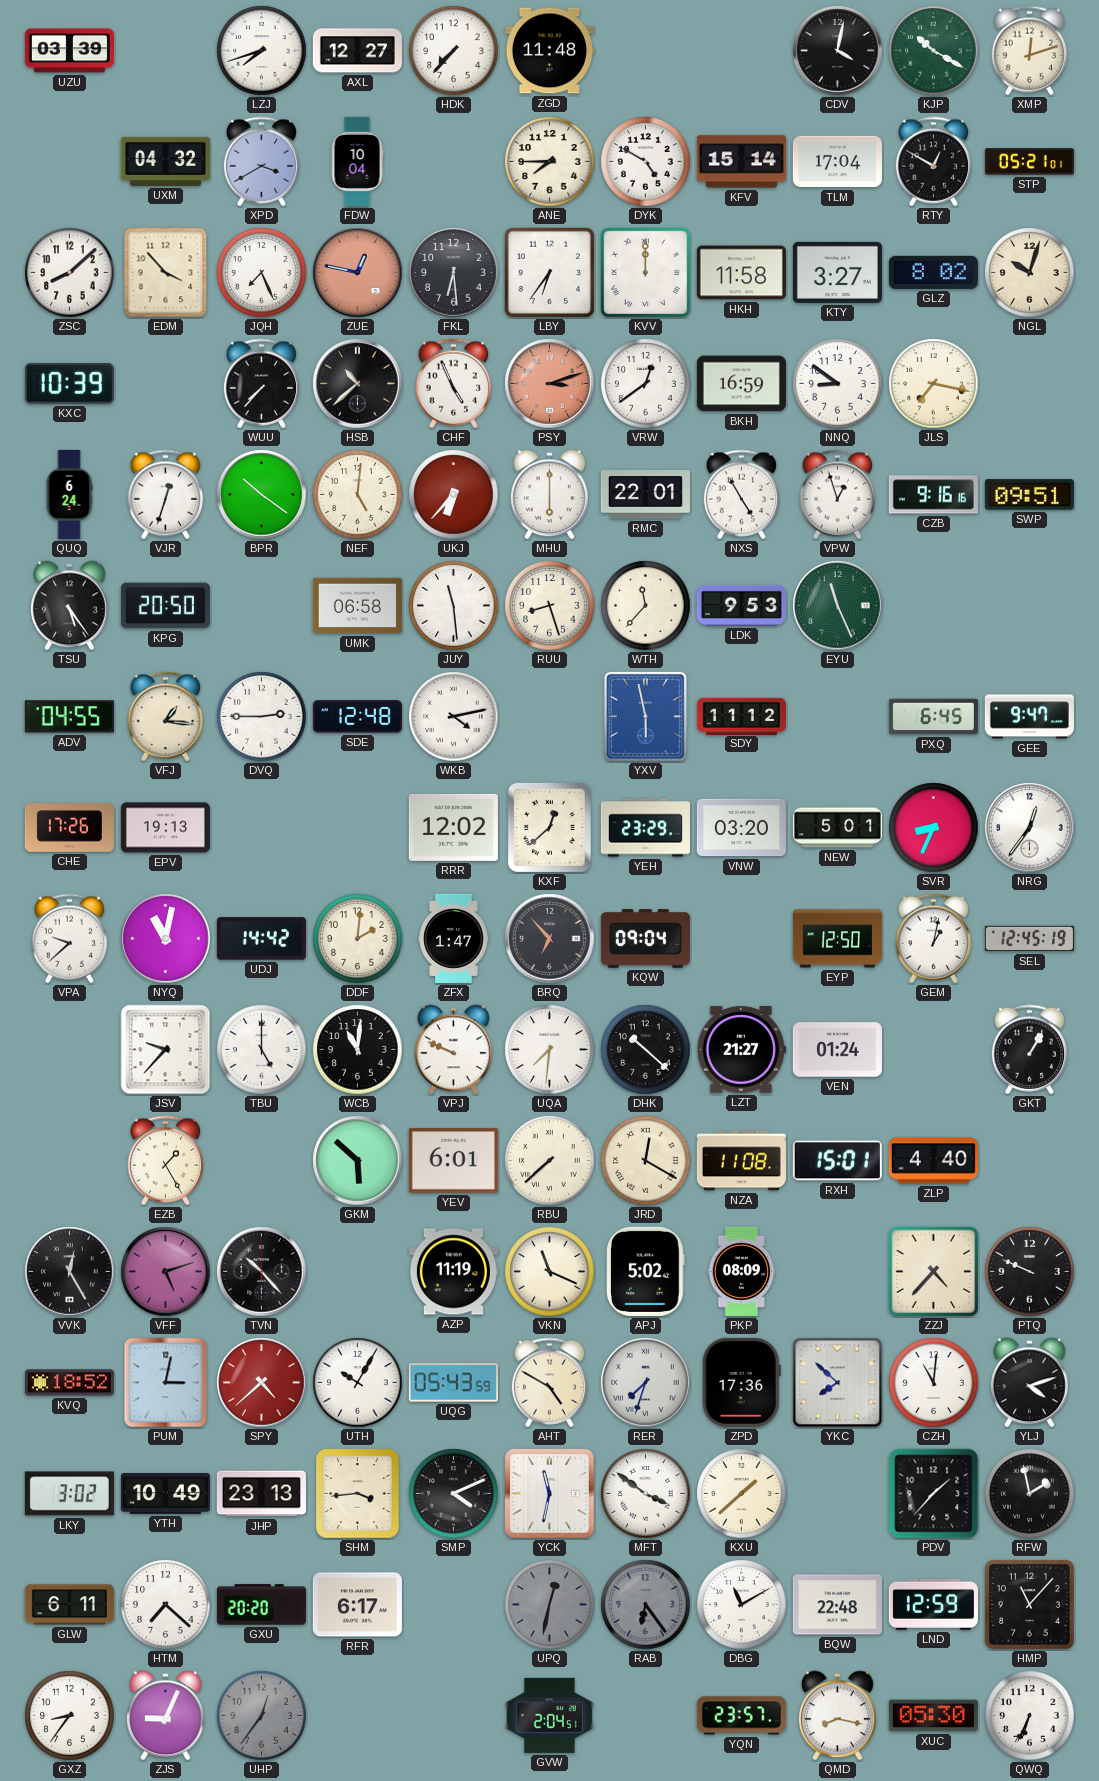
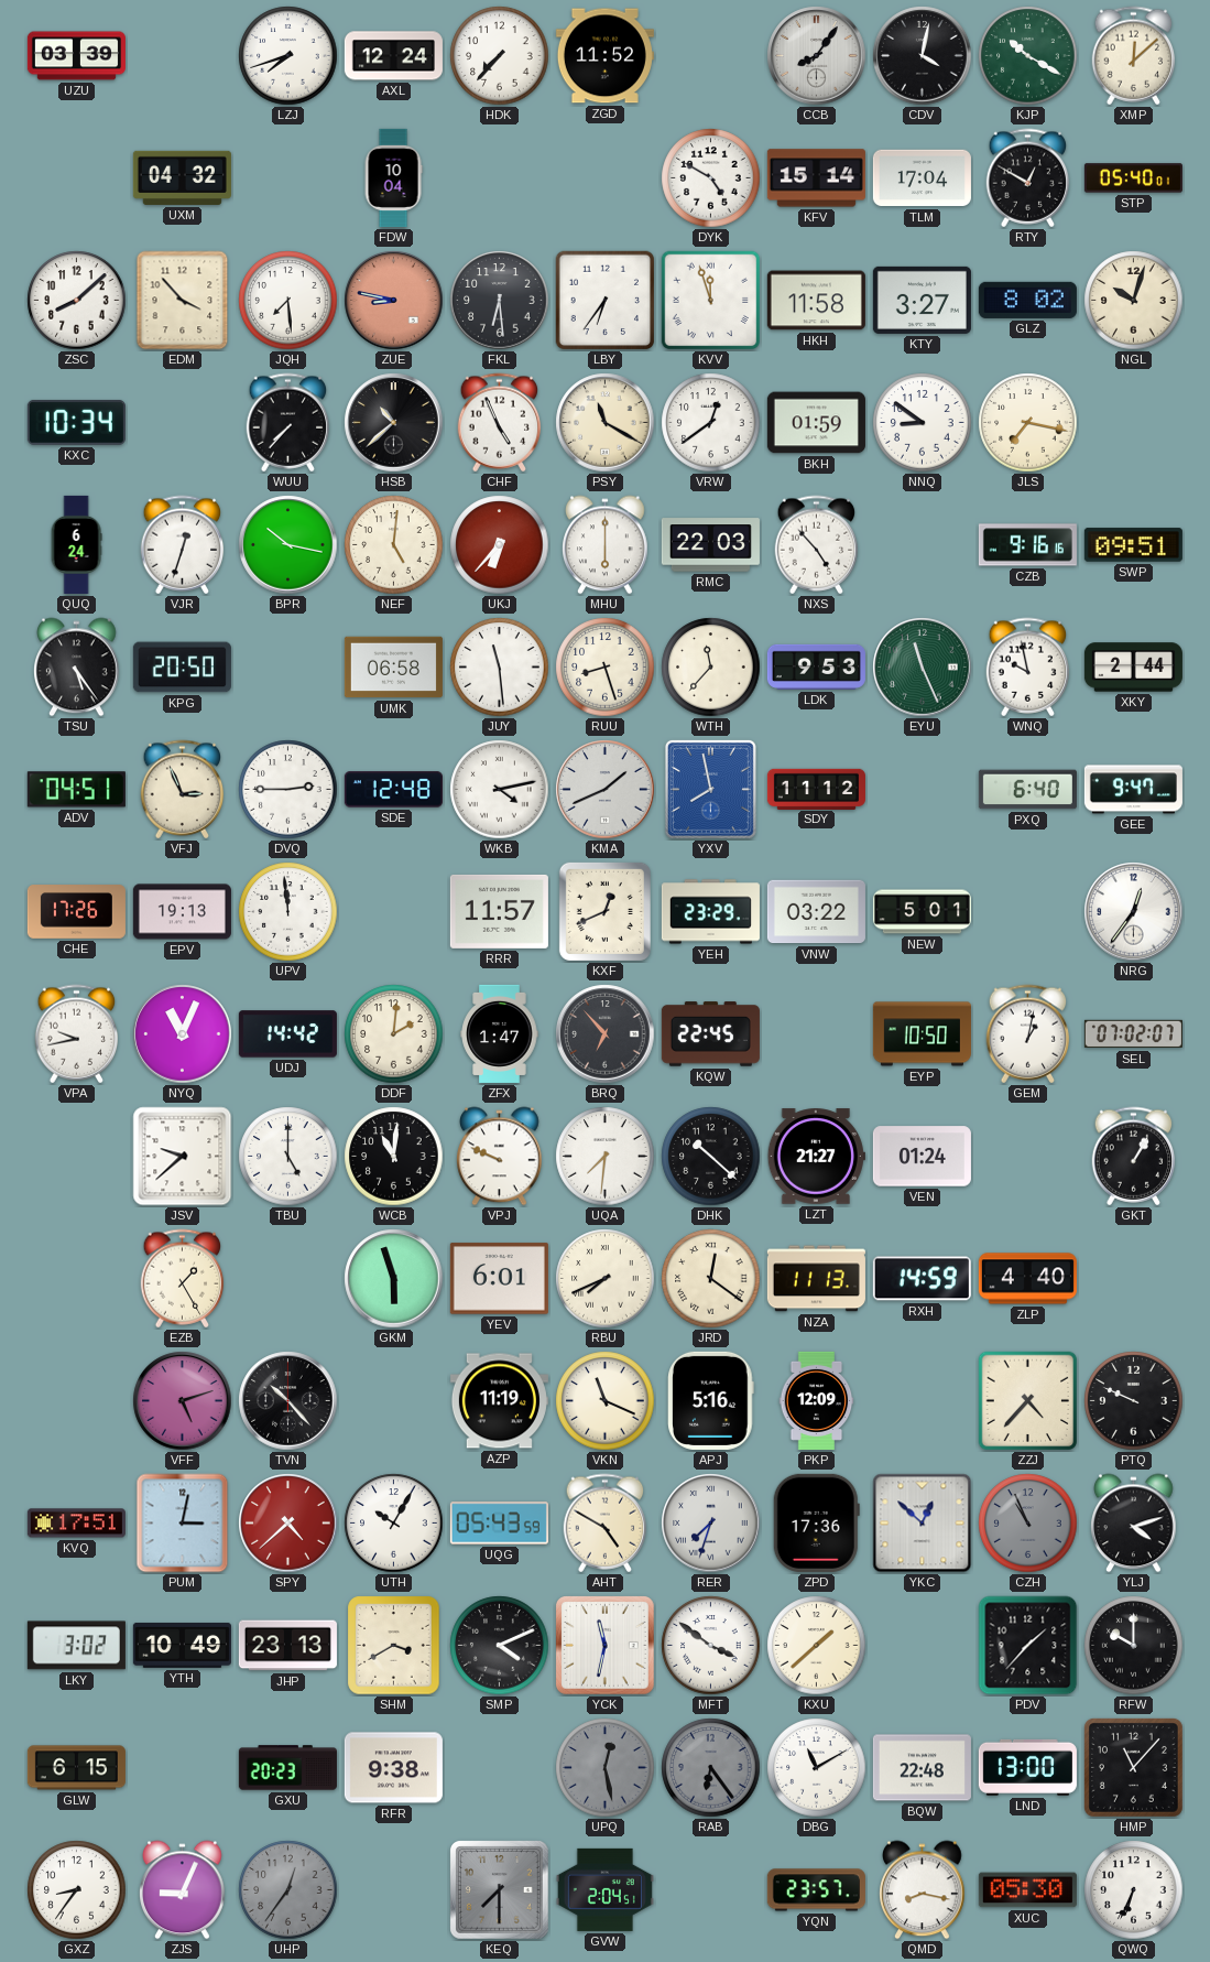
AXL: 12:27 -> 12:24 (393, 56)
ZGD: 11:48 -> 11:52 (604, 56)
CCB: none -> 8:06 (817, 56)
XMP: 12:12 -> 12:08 (1134, 56)
XPD: 3:40 -> none (262, 162)
ANE: 7:45 -> none (550, 162)
STP: 05:21 -> 05:40 (1133, 178)
JQH: 7:26 -> 7:29 (288, 301)
ZUE: 12:47 -> 8:47 (394, 301)
KVV: 12:00 -> 11:57 (711, 301)
KXC: 10:39 -> 10:34 (76, 422)
PSY: 3:12 -> 11:20 (606, 423)
PSY dial: salmon -> cream (606, 423)
BKH: 16:59 -> 01:59 (816, 423)
BPR: 10:21 -> 10:17 (288, 545)
RMC: 22:01 -> 22:03 (710, 545)
NXS: 4:55 -> 4:53 (817, 545)
VPW: 12:57 -> none (838, 495)
WNQ: none -> 9:58 (1028, 668)
XKY: none -> 2:44 (1133, 668)
ADV: 04:55 -> 04:51 (76, 790)
VFJ: 1:16 -> 2:56 (183, 790)
KMA: none -> 1:41 (606, 790)
YXV: 5:58 -> 7:58 (710, 789)
PXQ: 6:45 -> 6:40 (1027, 790)
UPV: none -> 11:59 (288, 912)
RRR: 12:02 -> 11:57 (499, 911)
KXF: 12:38 -> 12:41 (604, 911)
VNW: 03:20 -> 03:22 (816, 912)
SVR: 8:34 -> none (934, 828)
VPA: 9:38 -> 9:43 (77, 1034)
NYQ: 11:02 -> 11:04 (183, 1034)
KQW: 09:04 -> 22:45 (710, 1034)
EYP: 12:50 -> 10:50 (922, 1034)
SEL: 12:45 -> 07:02 (1133, 1034)
JSV: 9:37 -> 9:38 (183, 1157)
GKM: 5:52 -> 5:57 (394, 1279)
RBU: 7:38 -> 7:41 (606, 1279)
JRD: 12:20 -> 12:21 (711, 1279)
NZA: 11:08 -> 11:13 (816, 1279)
RXH: 15:01 -> 14:59 (922, 1279)
VVK: 12:25 -> none (70, 1272)
APJ: 5:02 -> 5:16 (711, 1400)
PKP: 08:09 -> 12:09 (817, 1400)
KVQ: 18:52 -> 17:51 (76, 1524)
YKC: 7:52 -> 12:52 (923, 1524)
CZH: 11:01 -> 10:56 (1028, 1524)
CZH dial: white -> grey (1028, 1524)
SHM: 3:44 -> 3:40 (394, 1646)
RFW: 1:58 -> 10:00 (1134, 1646)
GLW: 6:11 -> 6:15 (76, 1768)
HTM: 7:22 -> none (166, 1605)
GXU: 20:20 -> 20:23 (287, 1768)
RFR: 6:17 -> 9:38 (393, 1768)
UPQ: 12:32 -> 12:28 (606, 1768)
LND: 12:59 -> 13:00 (1027, 1767)
KEQ: none -> 7:30 (500, 1890)
